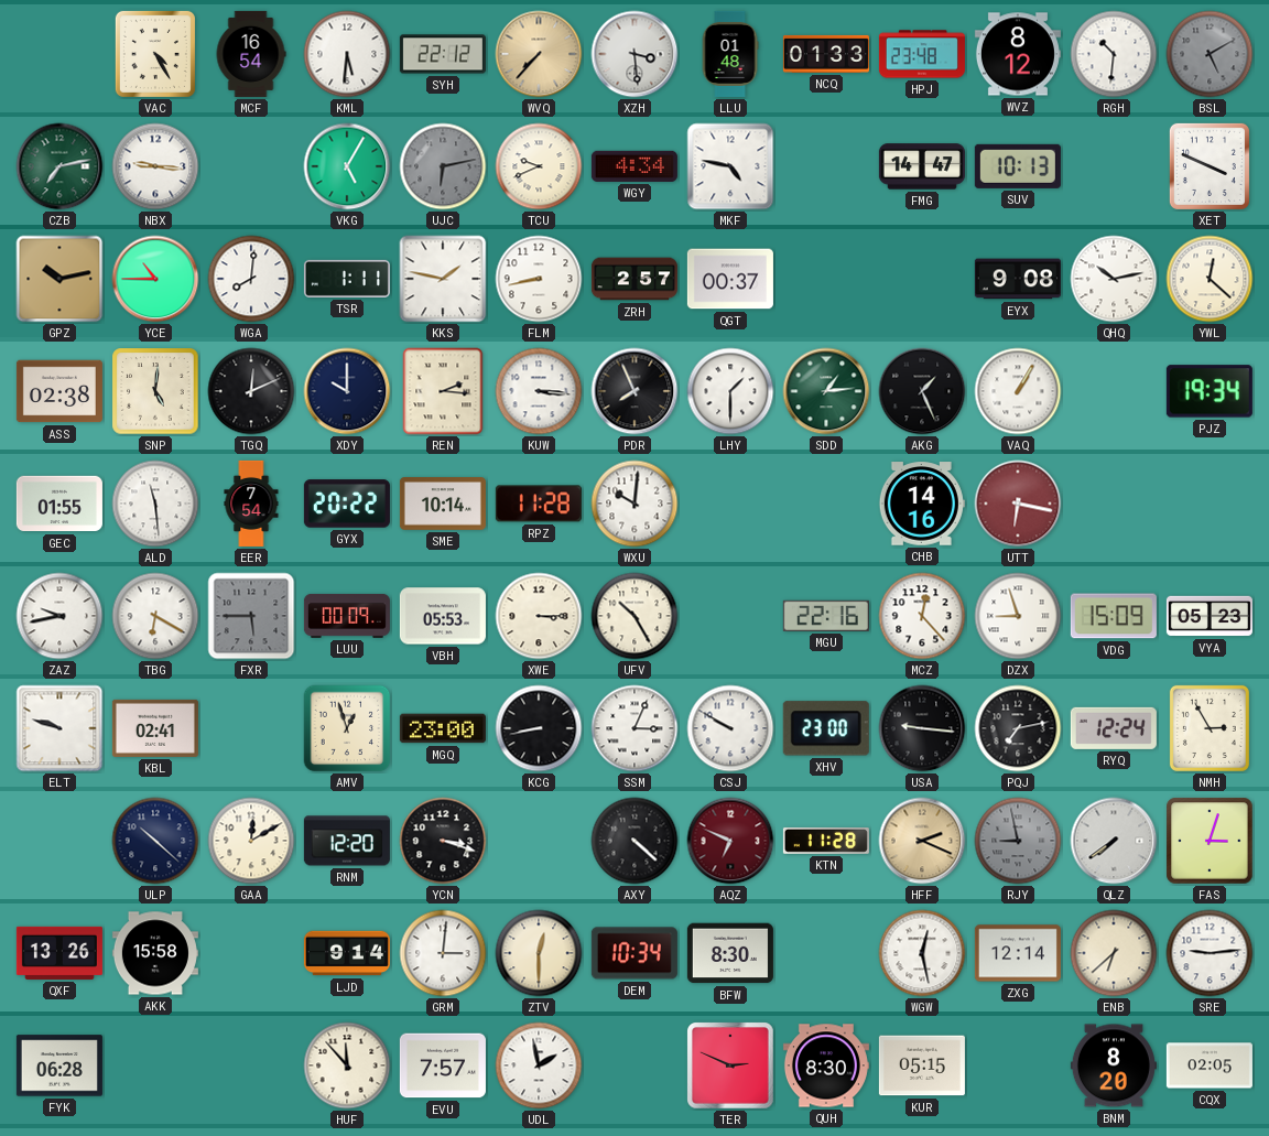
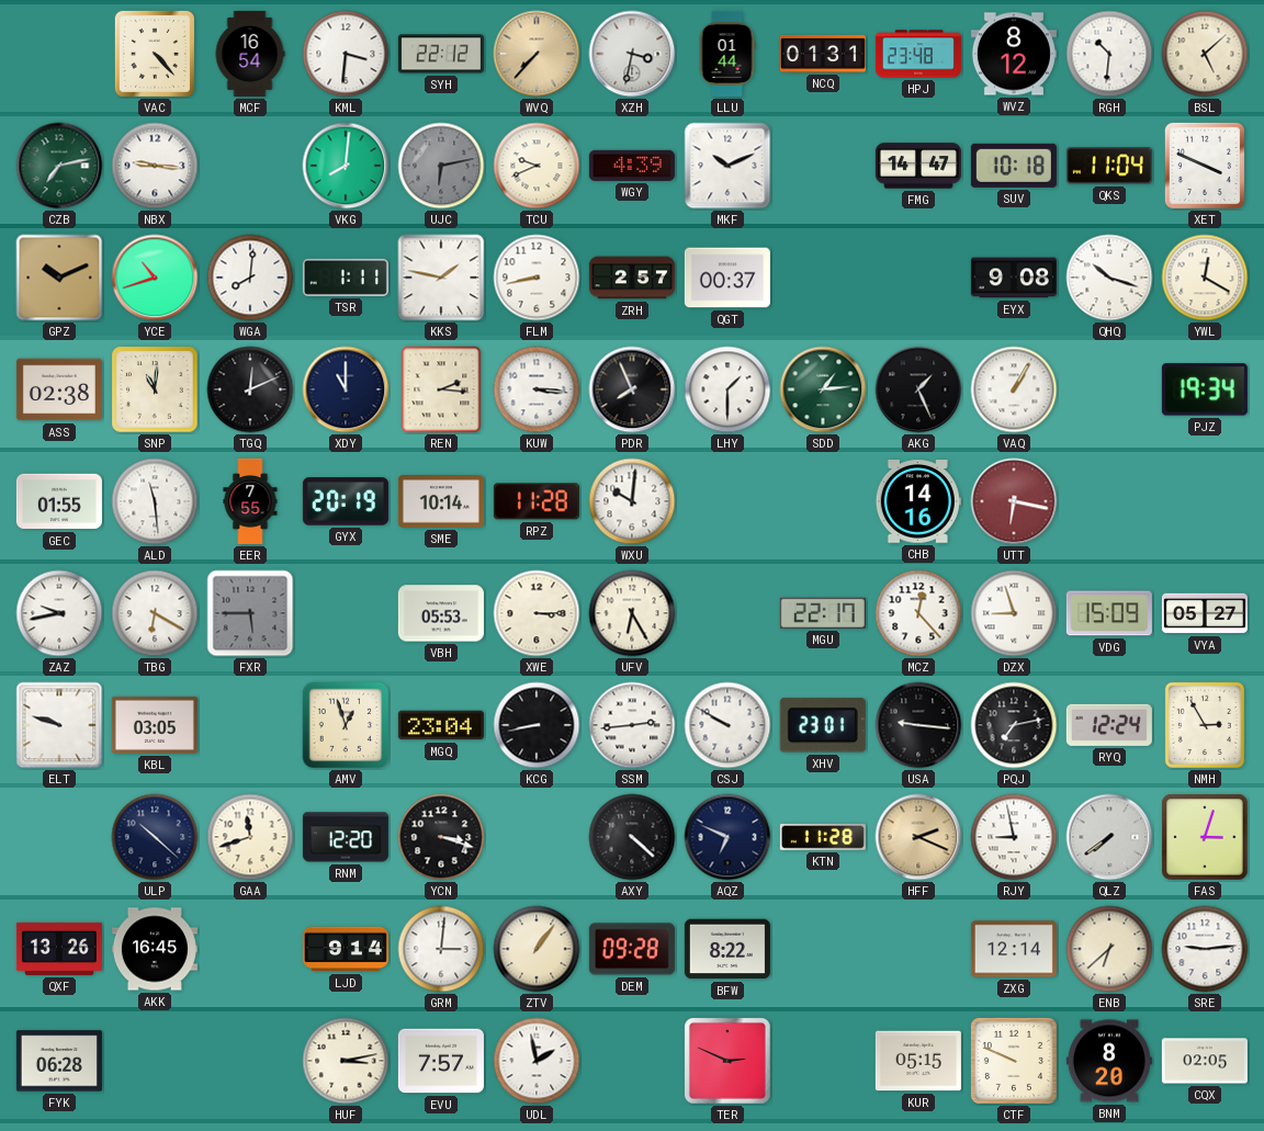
VAC: 4:25 -> 4:23 (155, 54)
KML: 5:31 -> 3:31 (346, 54)
XZH: 3:29 -> 3:32 (632, 54)
LLU: 01:48 -> 01:44 (727, 54)
NCQ: 01:33 -> 01:31 (823, 54)
BSL: 5:10 -> 5:08 (1205, 54)
BSL dial: grey -> cream (1205, 54)
VKG: 5:05 -> 8:01 (346, 166)
WGY: 4:34 -> 4:39 (632, 166)
MKF: 4:47 -> 10:11 (727, 166)
SUV: 10:13 -> 10:18 (1014, 166)
QKS: none -> 11:04 (1109, 166)
GPZ: 10:13 -> 10:11 (59, 278)
YCE: 10:45 -> 10:42 (155, 278)
QHQ: 10:13 -> 10:18 (1109, 278)
YWL: 12:22 -> 12:20 (1205, 278)
SNP: 5:01 -> 11:01 (155, 389)
XDY: 10:00 -> 11:00 (346, 389)
EER: 7:54 -> 7:55 (250, 501)
GYX: 20:22 -> 20:19 (346, 501)
LUU: 00:09 -> none (347, 616)
UFV: 10:25 -> 6:25 (632, 613)
MGU: 22:16 -> 22:17 (823, 613)
VYA: 05:23 -> 05:27 (1205, 613)
KBL: 02:41 -> 03:05 (155, 725)
MGQ: 23:00 -> 23:04 (441, 725)
SSM: 3:04 -> 2:44 (632, 725)
XHV: 23:00 -> 23:01 (823, 725)
GAA: 12:10 -> 11:42 (250, 837)
AQZ dial: burgundy -> navy (727, 837)
RJY dial: grey -> white (1014, 837)
AKK: 15:58 -> 16:45 (155, 949)
ZTV: 12:30 -> 1:06 (537, 949)
DEM: 10:34 -> 09:28 (632, 949)
BFW: 8:30 -> 8:22 (727, 949)
WGW: 12:28 -> none (922, 953)
HUF: 11:53 -> 3:13 (346, 1061)
QUH: 8:30 -> none (826, 1065)
CTF: none -> 9:49 (1014, 1061)
